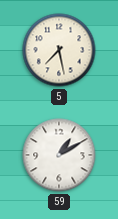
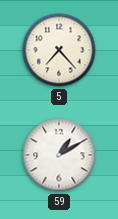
5: 7:28 -> 7:23 (59, 50)
